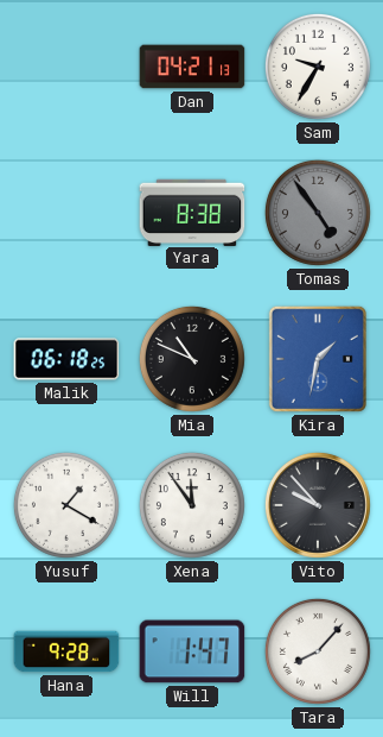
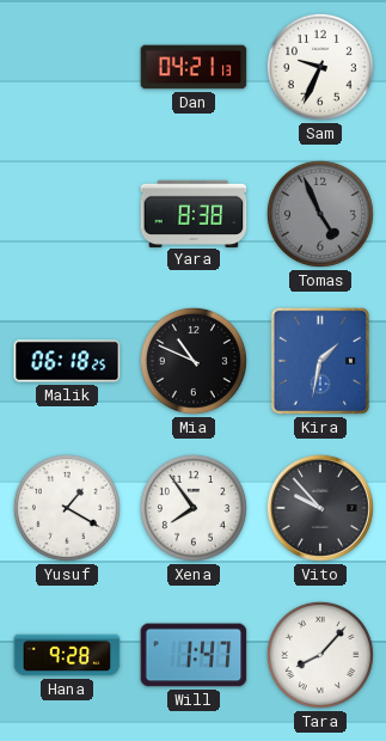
Sam: 9:35 -> 9:34 (320, 67)
Tomas: 4:54 -> 4:56 (320, 214)
Xena: 11:54 -> 7:54 (194, 508)
